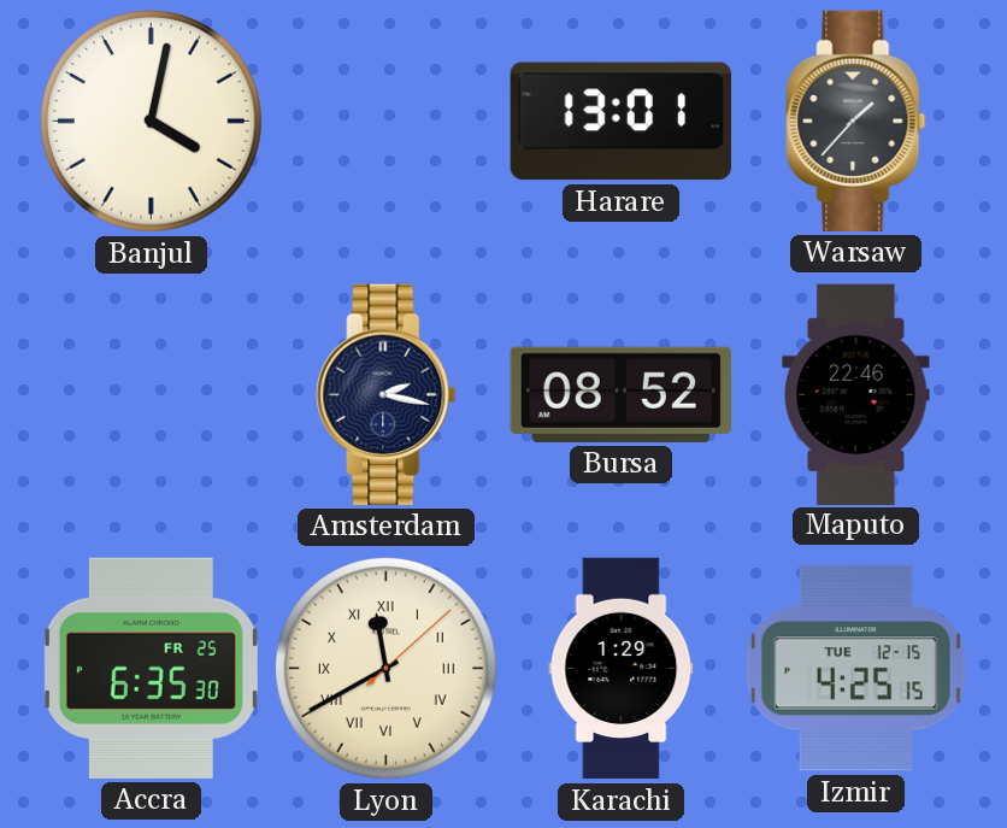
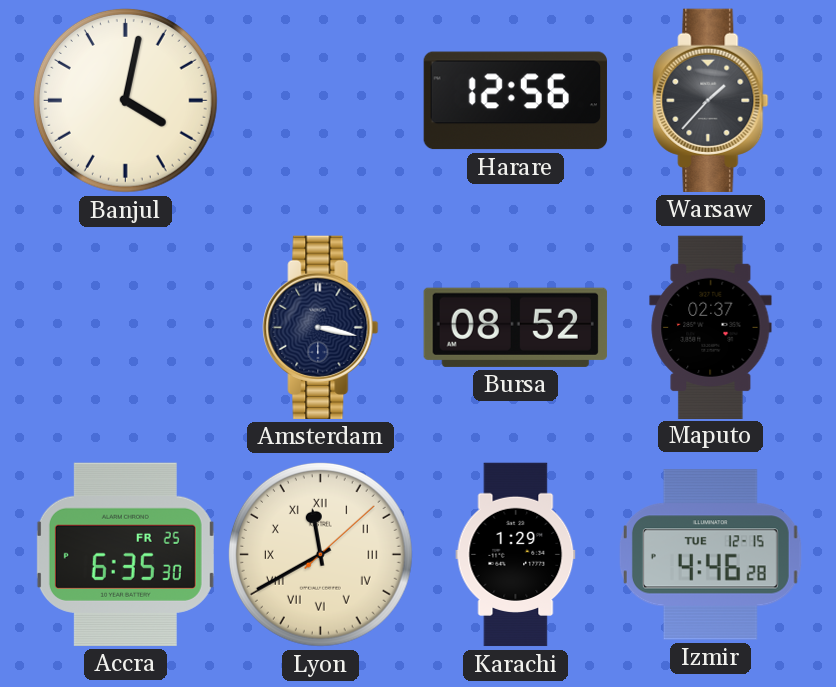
Harare: 13:01 -> 12:56 (515, 101)
Amsterdam: 2:17 -> 3:17 (321, 327)
Maputo: 22:46 -> 02:37 (711, 327)
Izmir: 4:25 -> 4:46 (710, 555)
